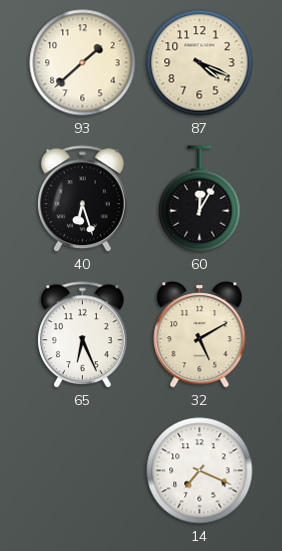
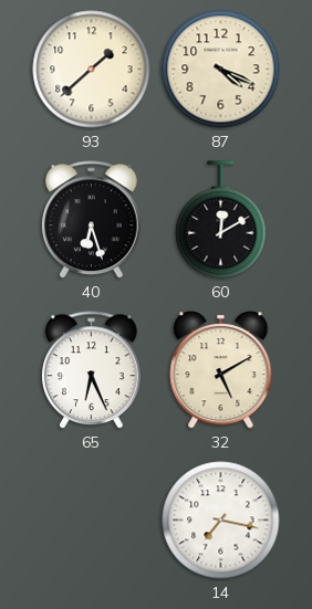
60: 12:05 -> 12:10 (221, 220)
14: 7:19 -> 7:17 (221, 521)
